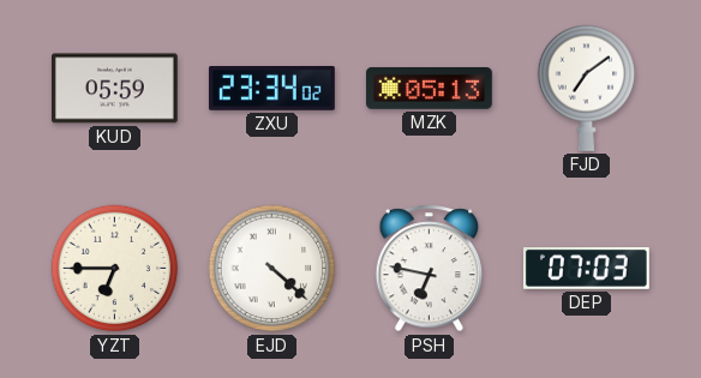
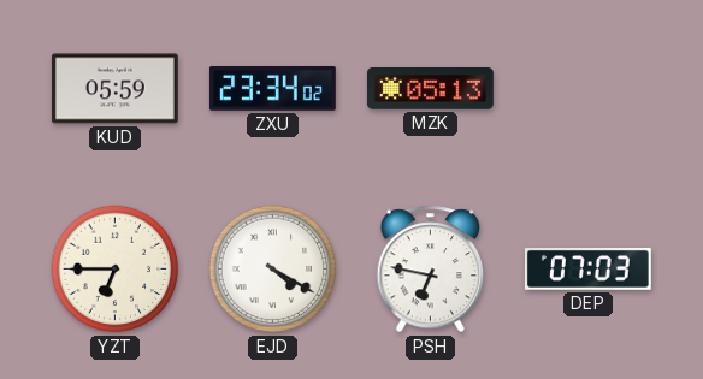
FJD: 7:09 -> none (587, 88)
EJD: 4:22 -> 4:20 (273, 270)
